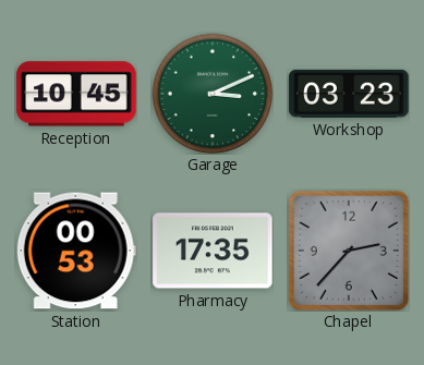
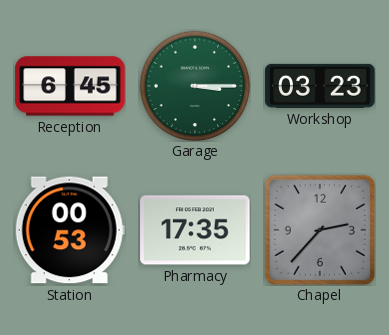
Reception: 10:45 -> 6:45 (70, 86)
Garage: 3:11 -> 3:15 (195, 86)
